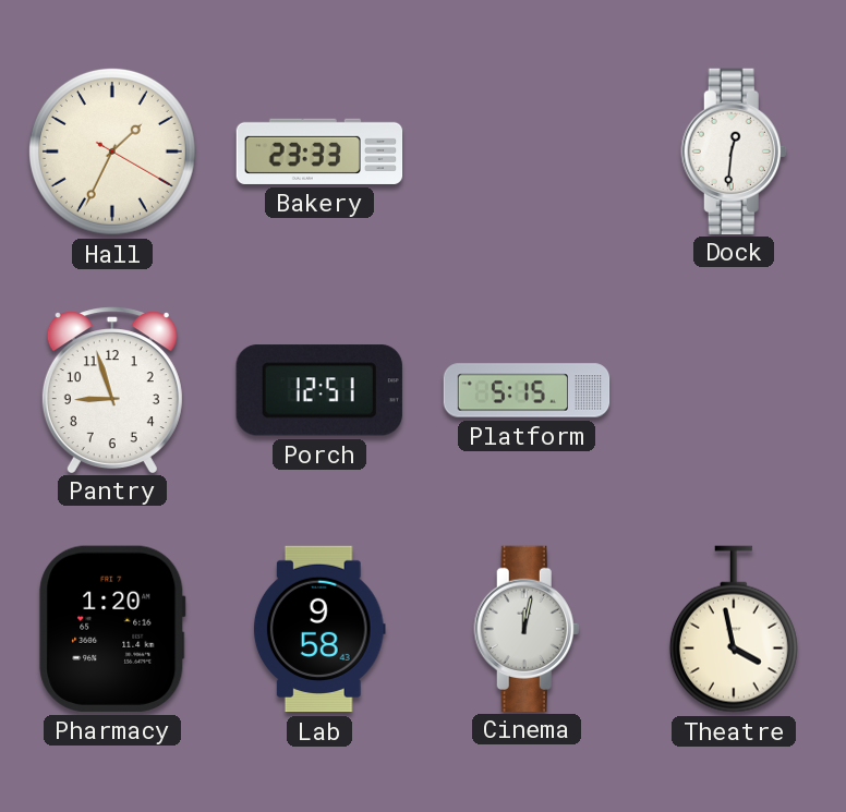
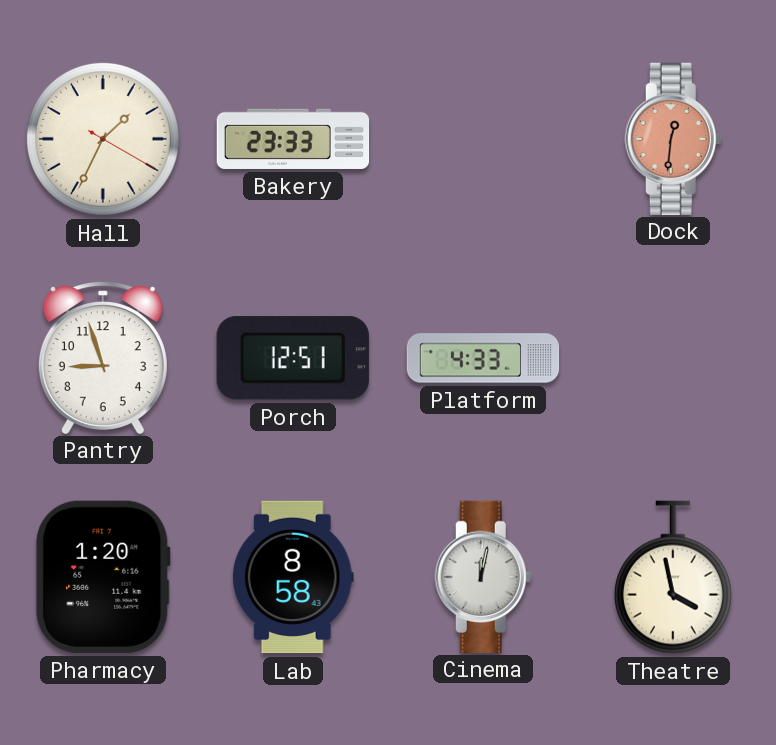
Dock dial: white -> salmon (673, 138)
Platform: 5:15 -> 4:33 (483, 358)
Lab: 9:58 -> 8:58 (293, 577)
